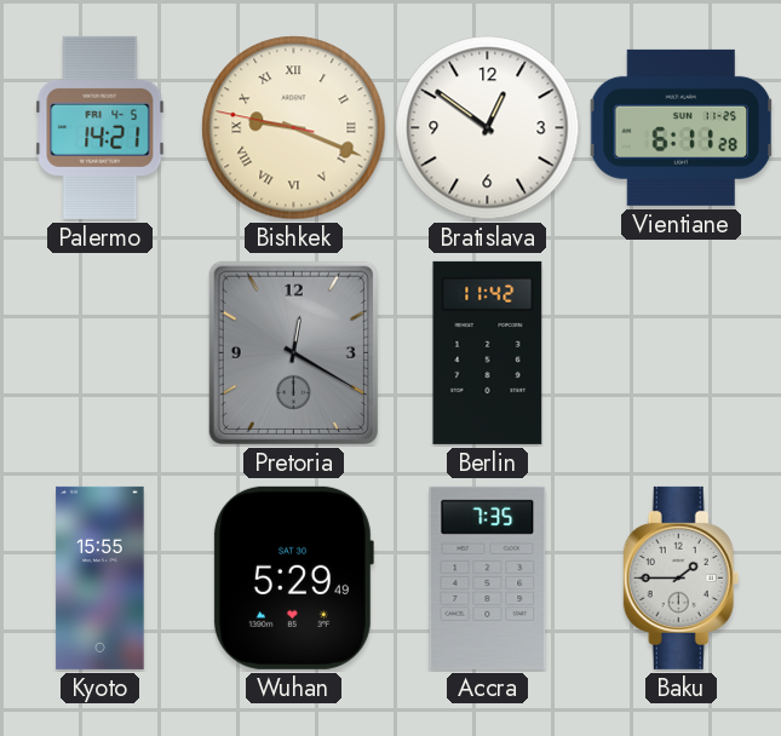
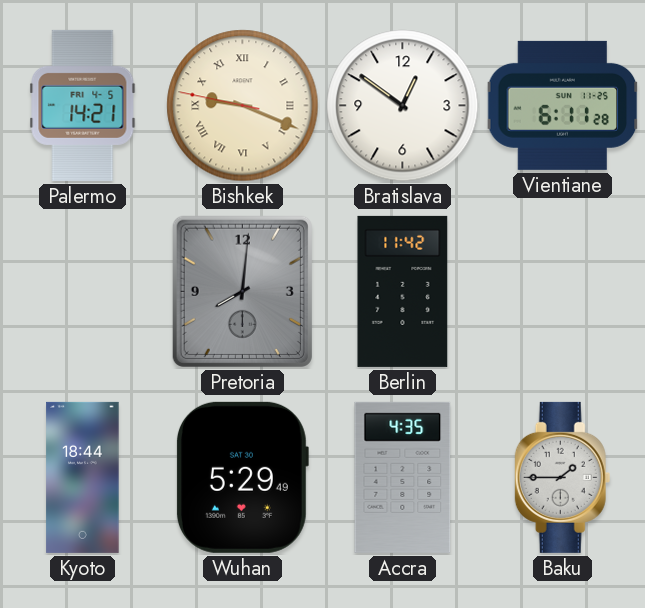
Pretoria: 12:20 -> 8:01 (242, 291)
Kyoto: 15:55 -> 18:44 (83, 477)
Accra: 7:35 -> 4:35 (403, 477)
